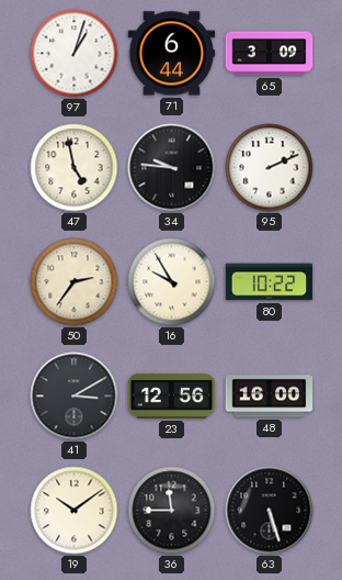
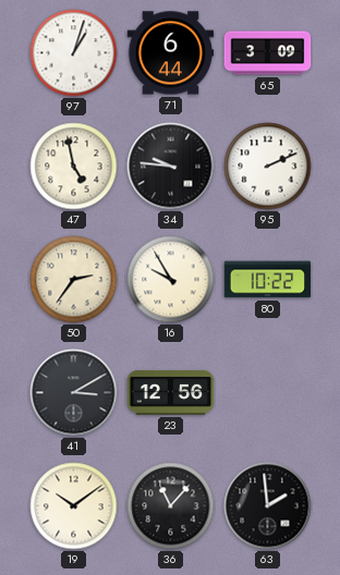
48: 16:00 -> none (270, 397)
36: 11:45 -> 11:07 (171, 506)
63: 5:27 -> 1:59 (268, 506)
